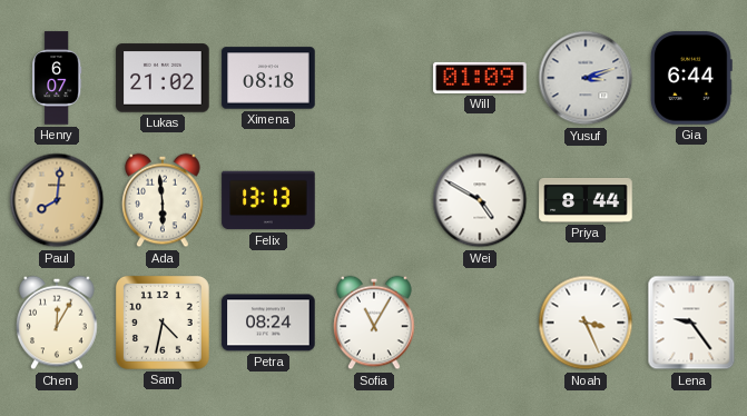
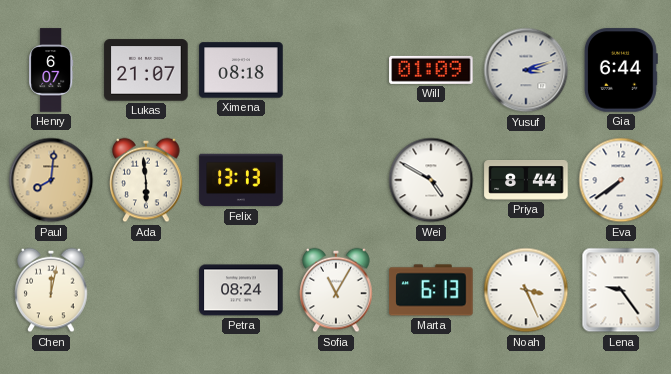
Lukas: 21:02 -> 21:07 (146, 70)
Eva: none -> 7:39 (621, 180)
Chen: 12:05 -> 12:02 (51, 290)
Sam: 4:32 -> none (163, 323)
Marta: none -> 6:13 (431, 290)
